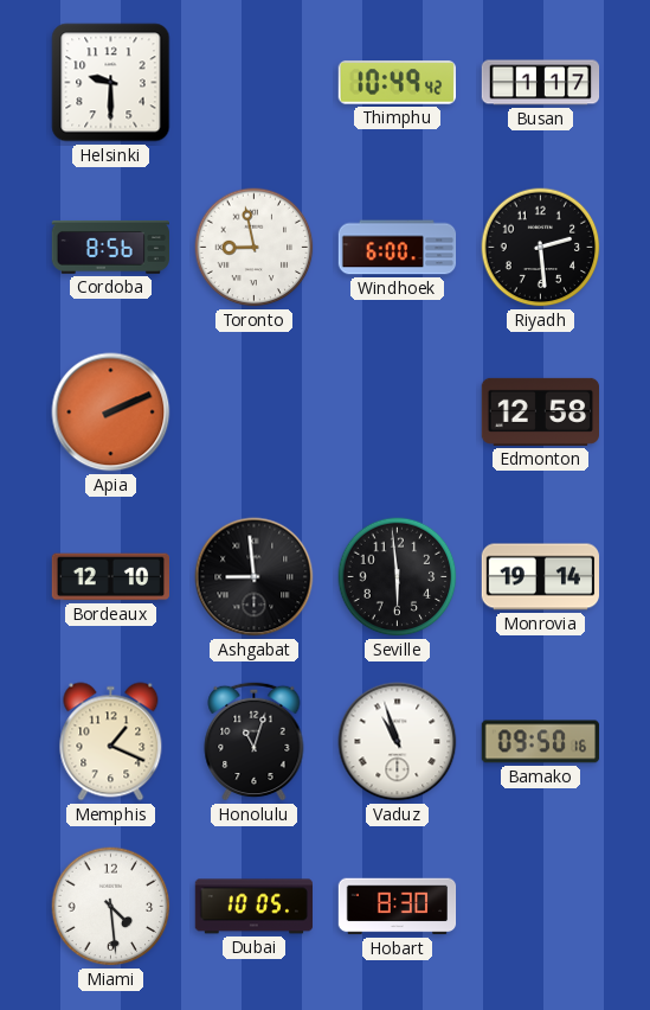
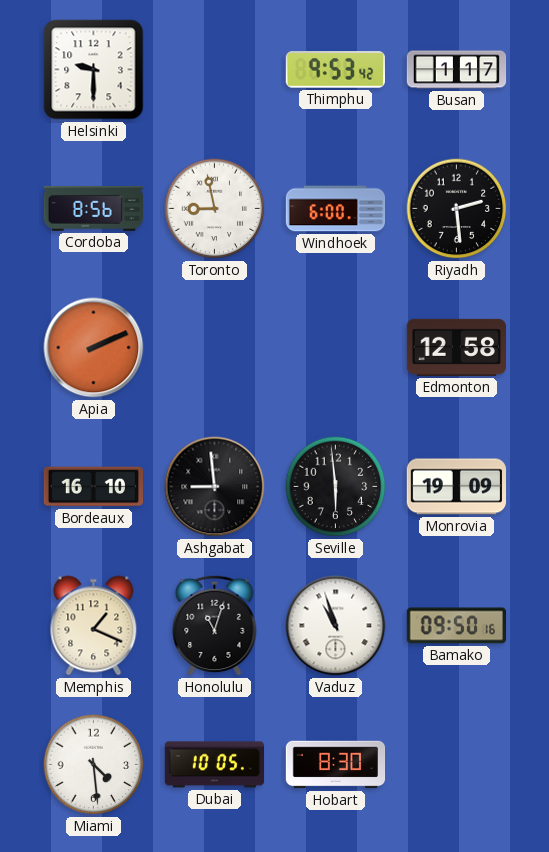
Thimphu: 10:49 -> 9:53 (335, 70)
Bordeaux: 12:10 -> 16:10 (93, 487)
Monrovia: 19:14 -> 19:09 (457, 487)
